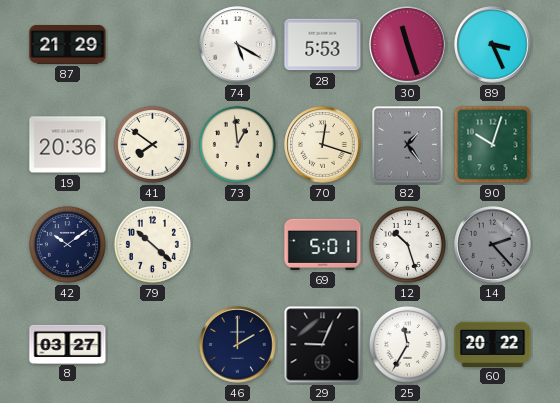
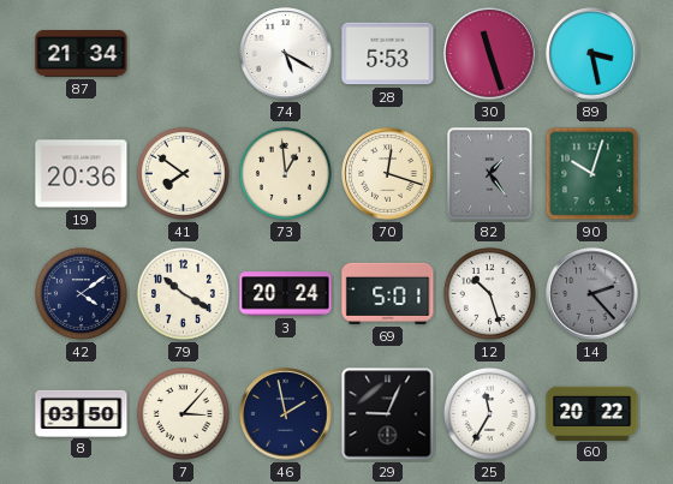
87: 21:29 -> 21:34 (82, 54)
89: 3:26 -> 3:28 (592, 54)
42: 10:09 -> 4:09 (81, 293)
79: 10:22 -> 10:20 (183, 293)
3: none -> 20:24 (286, 294)
8: 03:27 -> 03:50 (82, 413)
7: none -> 3:07 (183, 413)
46: 2:00 -> 1:58 (286, 414)
